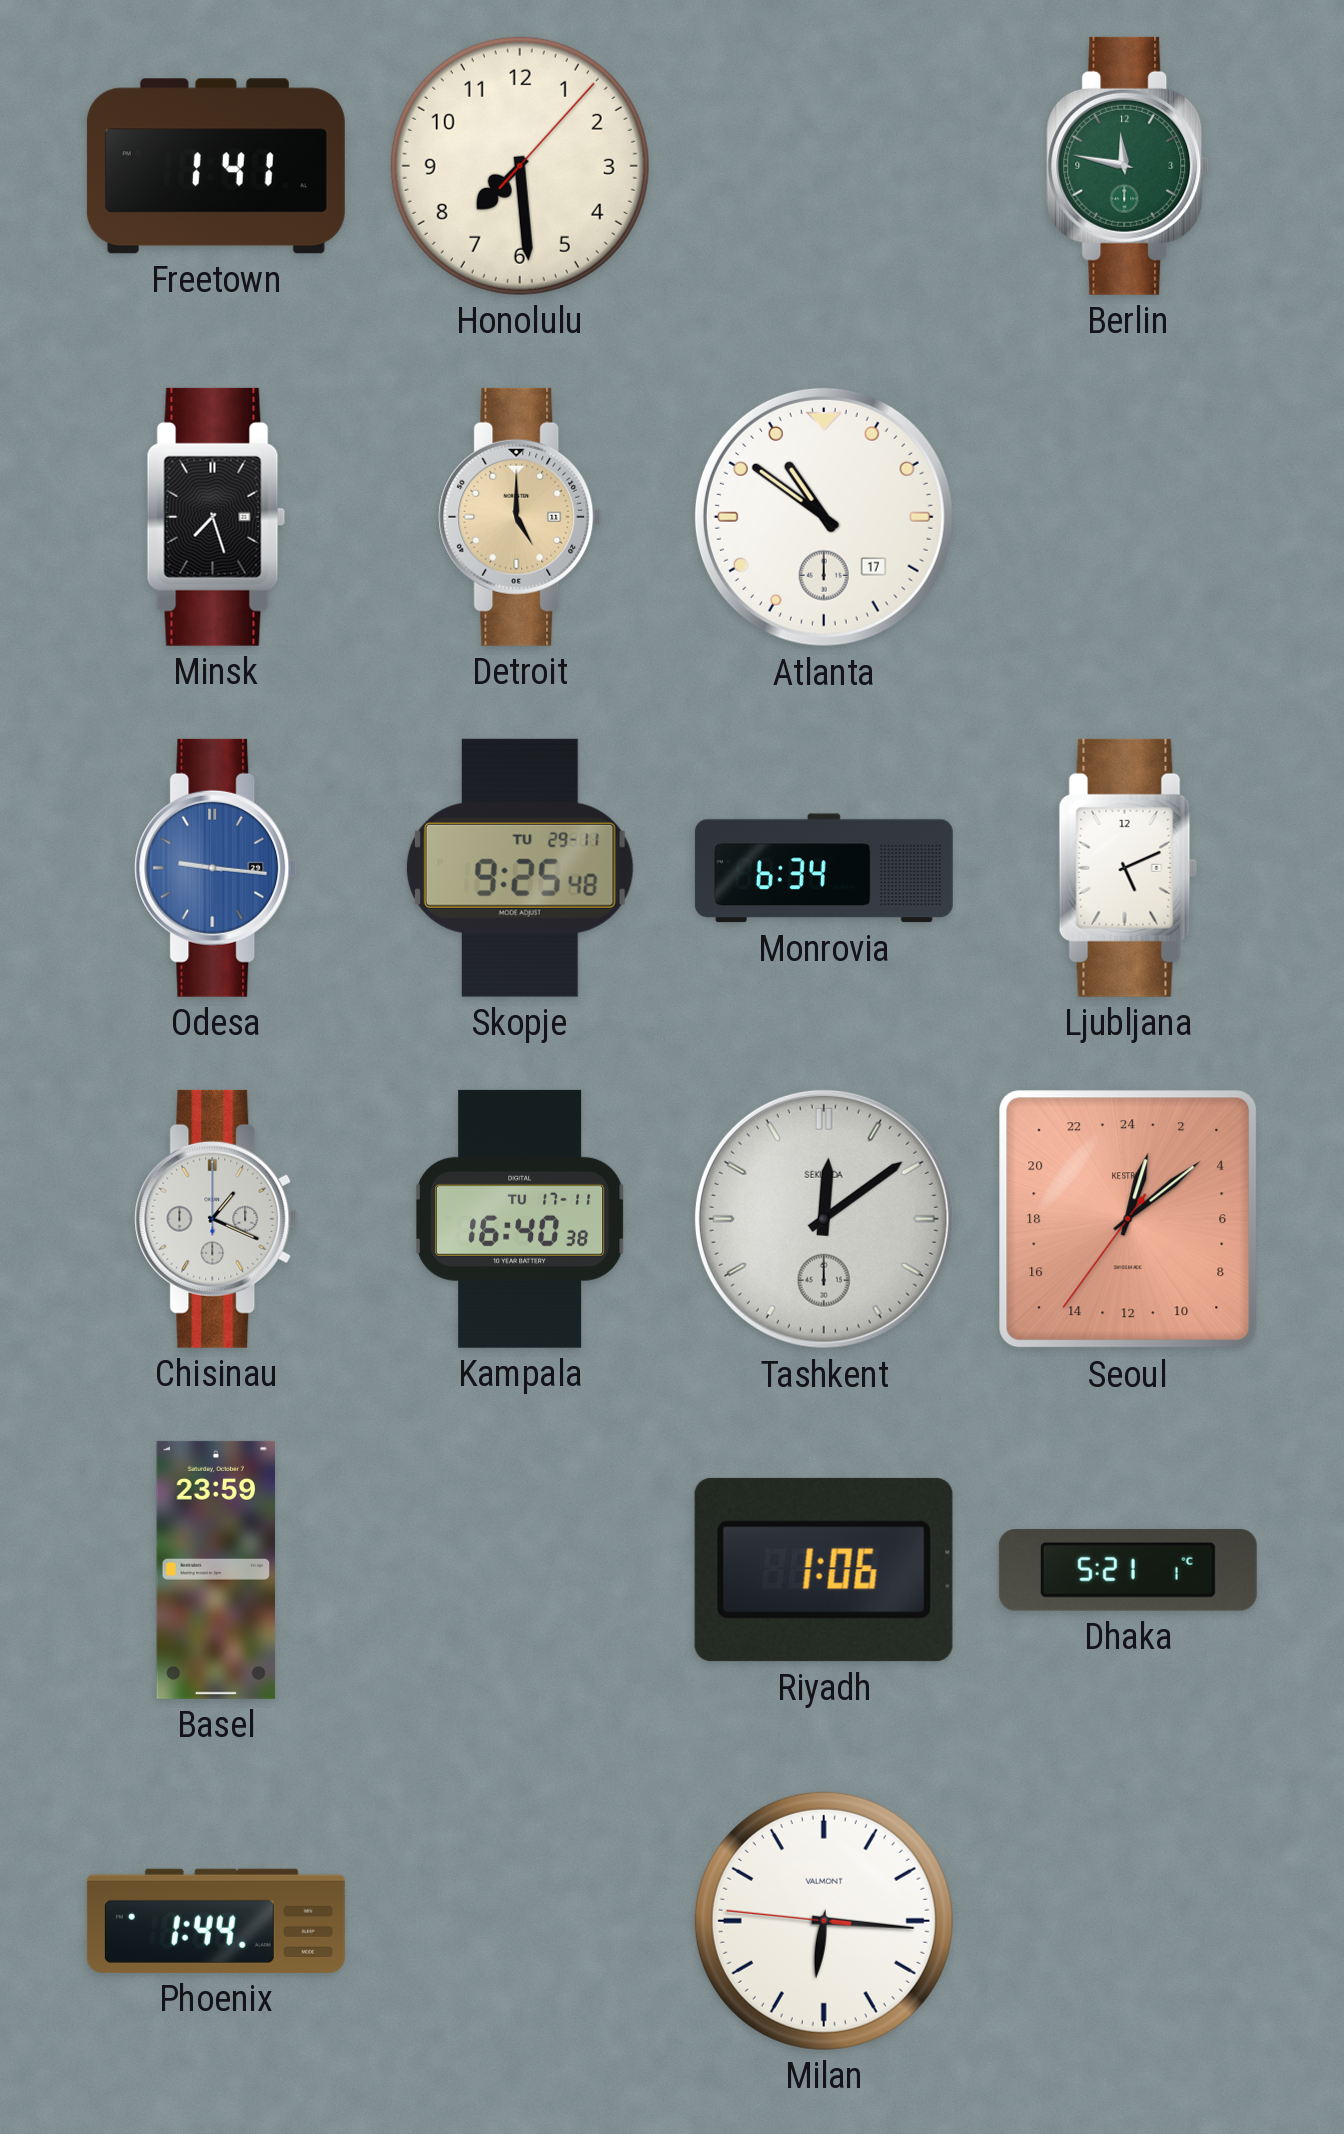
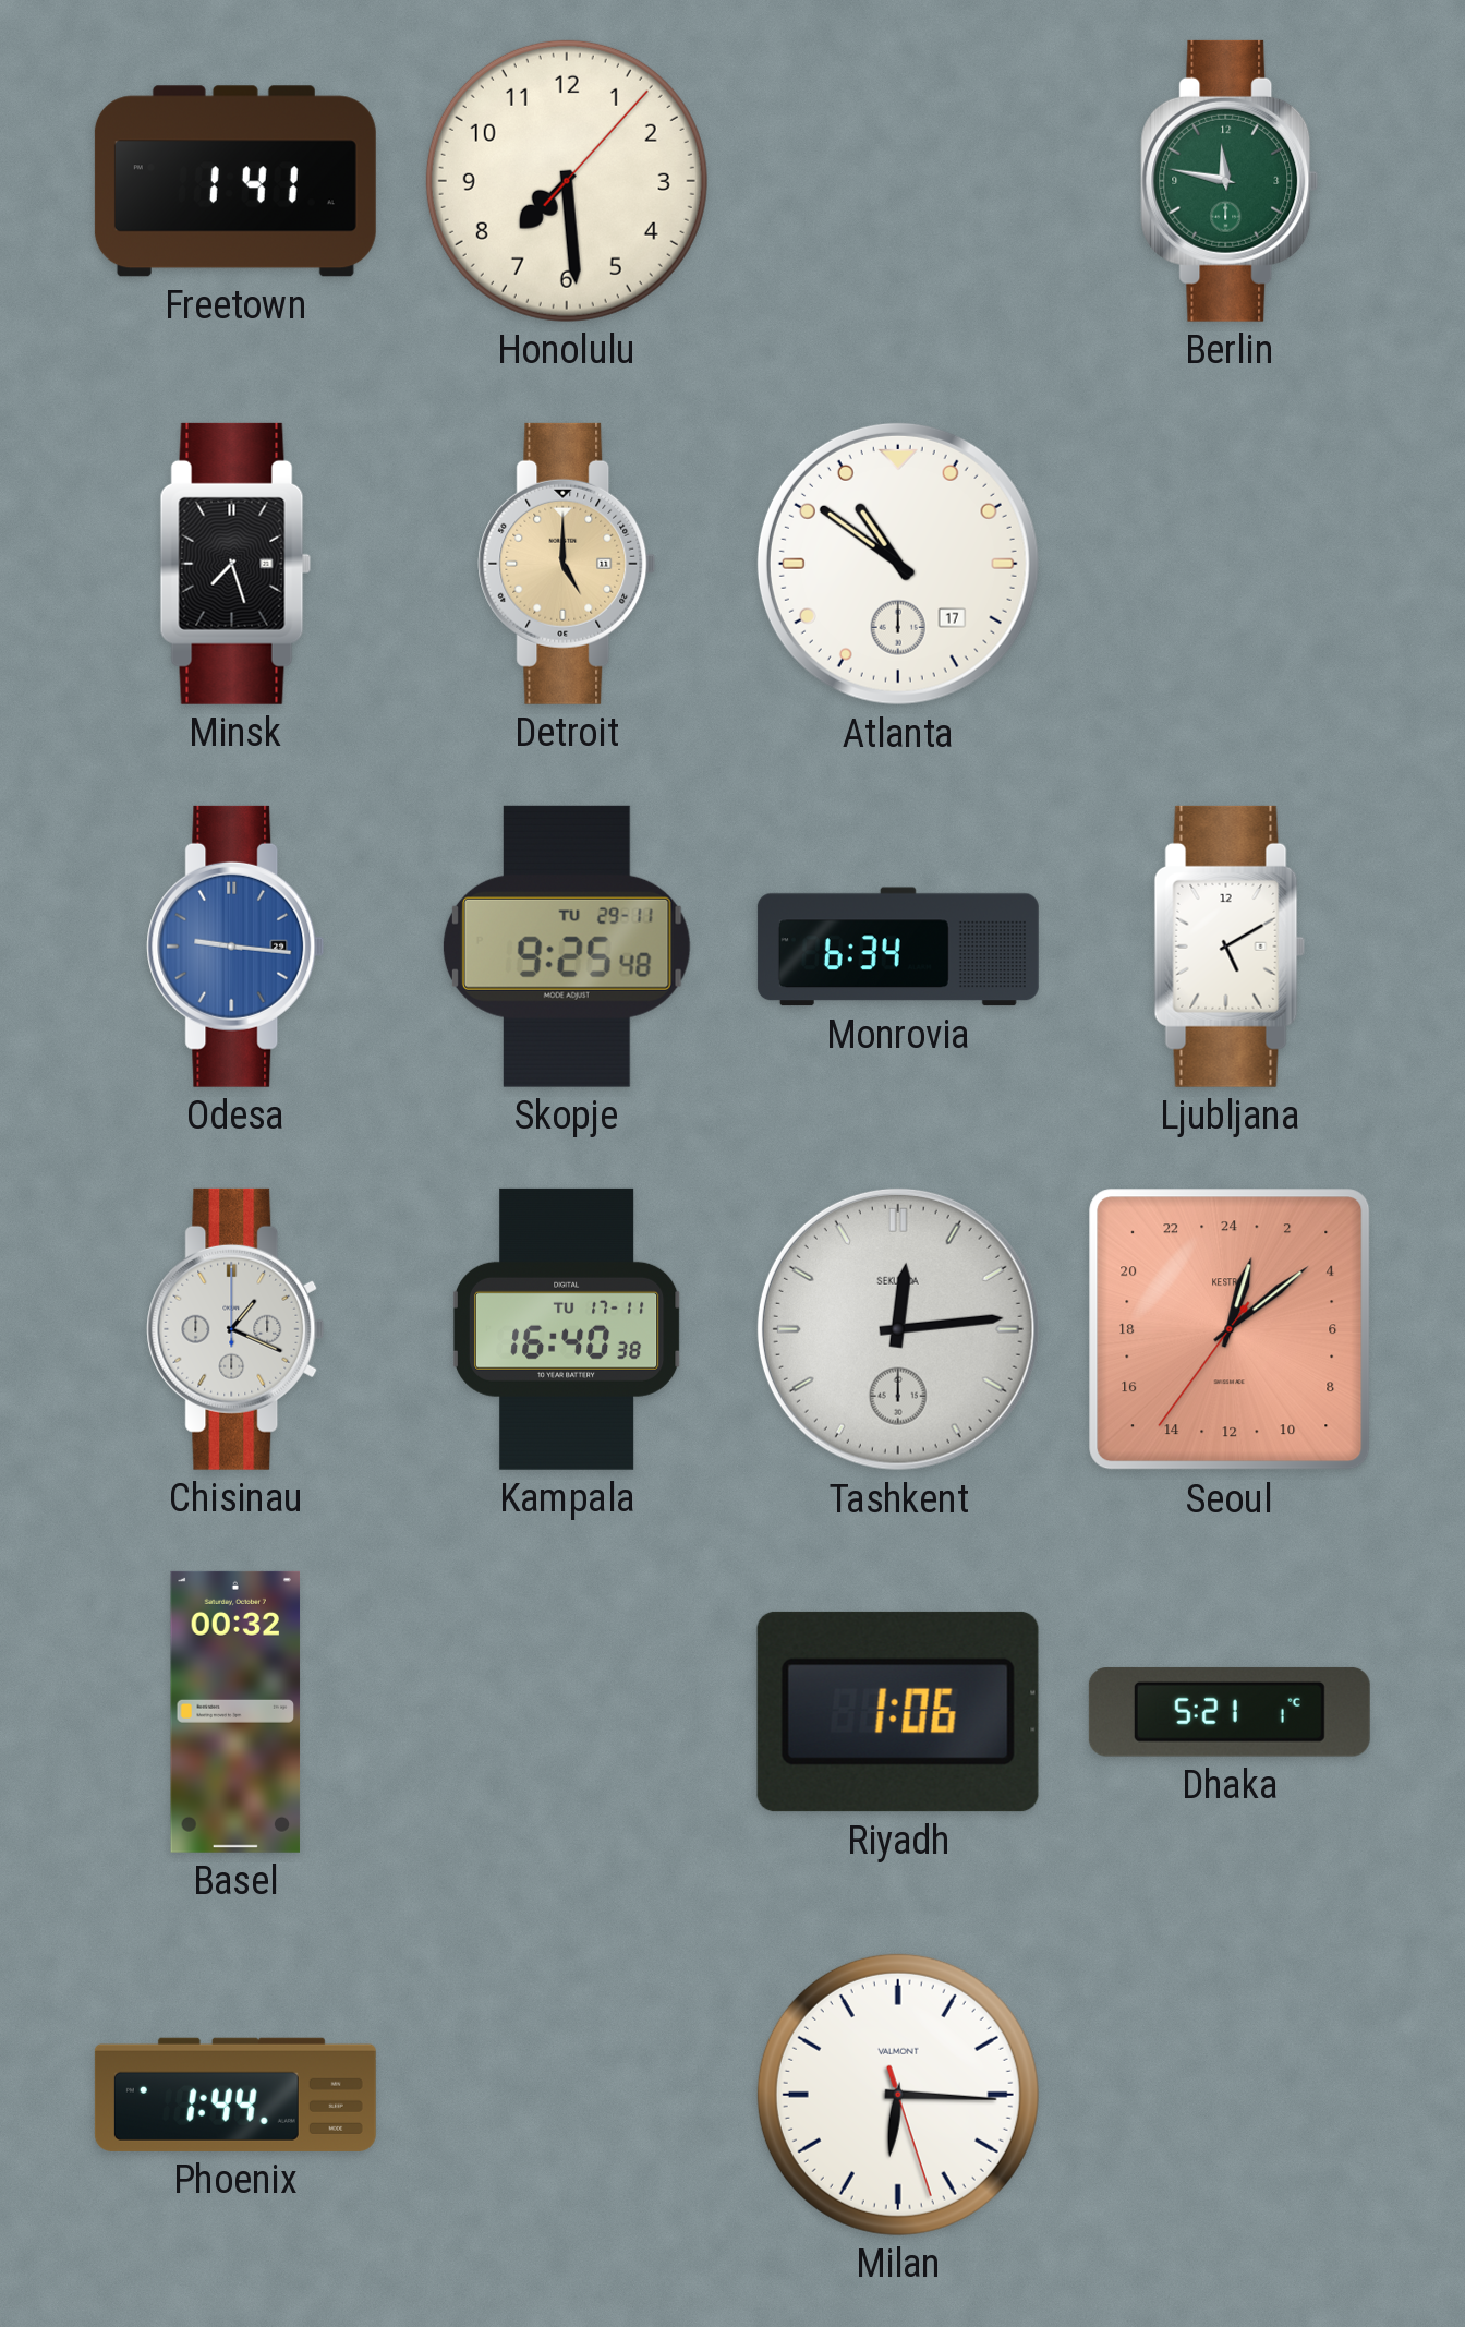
Ljubljana: 5:11 -> 5:10 (1230, 947)
Tashkent: 12:09 -> 12:14 (898, 1329)
Basel: 23:59 -> 00:32 (235, 1712)
Milan: 6:15:46 -> 6:15:27 (898, 2095)
